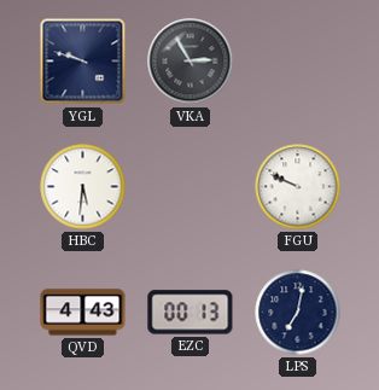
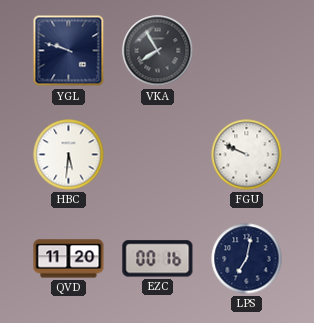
VKA: 2:55 -> 7:55 (158, 51)
QVD: 4:43 -> 11:20 (69, 259)
EZC: 00:13 -> 00:16 (158, 259)
